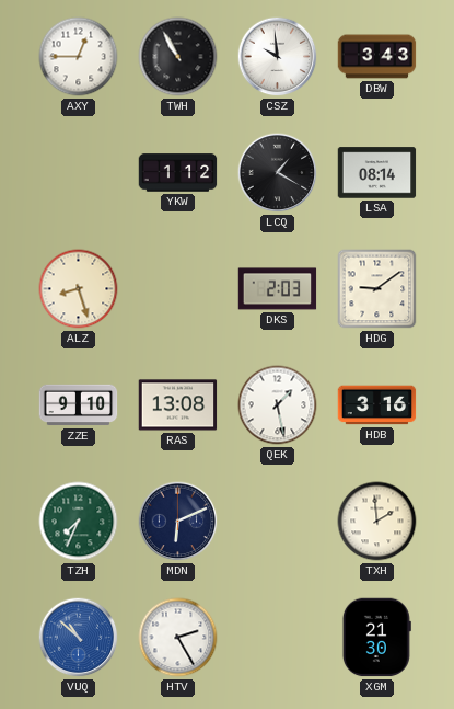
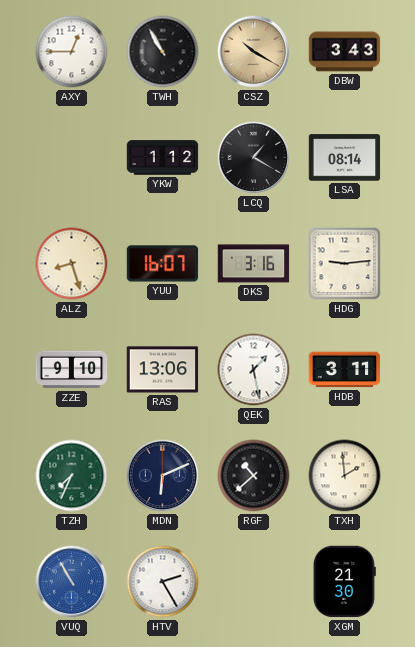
CSZ: 9:59 -> 10:20 (254, 52)
CSZ dial: white -> champagne (254, 52)
YUU: none -> 16:07 (163, 264)
DKS: 2:03 -> 3:16 (254, 264)
HDG: 9:09 -> 9:14 (345, 264)
RAS: 13:08 -> 13:06 (163, 370)
HDB: 3:16 -> 3:11 (345, 370)
RGF: none -> 10:38 (254, 476)
VUQ: 10:52 -> 10:55 (72, 582)
